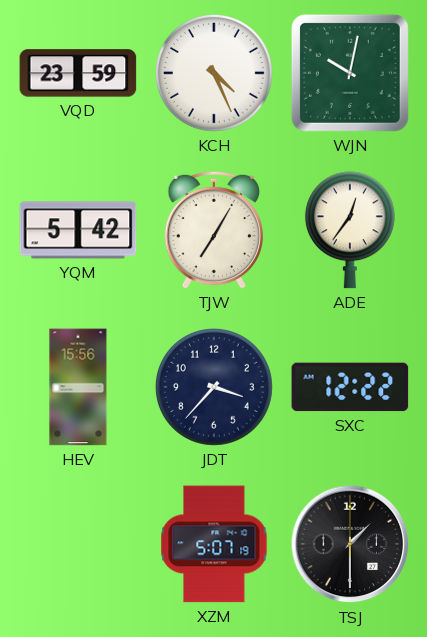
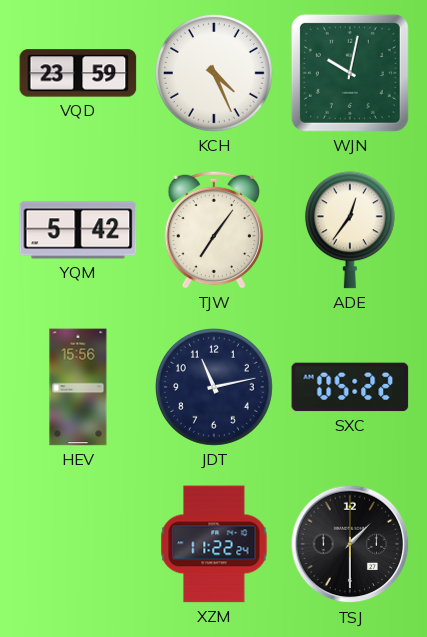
TJW: 7:05 -> 7:06 (213, 230)
JDT: 3:37 -> 11:13 (214, 387)
SXC: 12:22 -> 05:22 (350, 387)
XZM: 5:07 -> 11:22 (214, 544)
